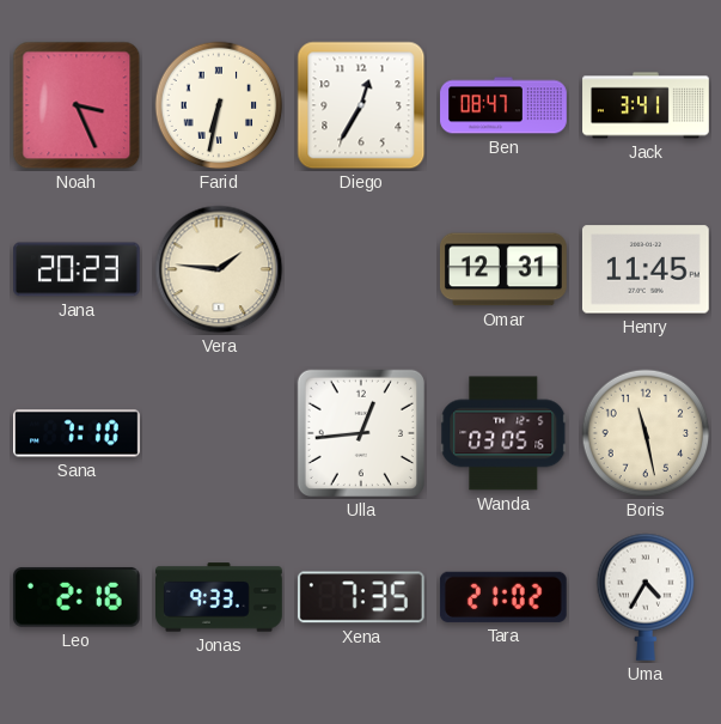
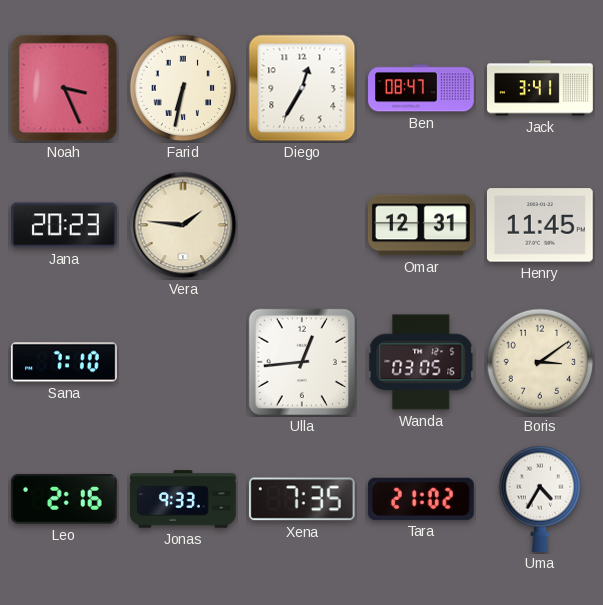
Boris: 11:28 -> 3:09 (540, 362)
